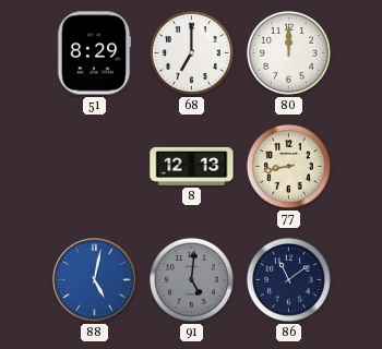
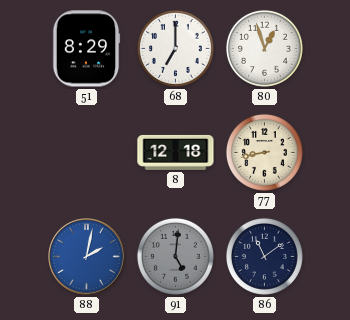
80: 12:00 -> 12:57 (264, 48)
8: 12:13 -> 12:18 (176, 152)
88: 5:02 -> 2:02 (87, 257)
